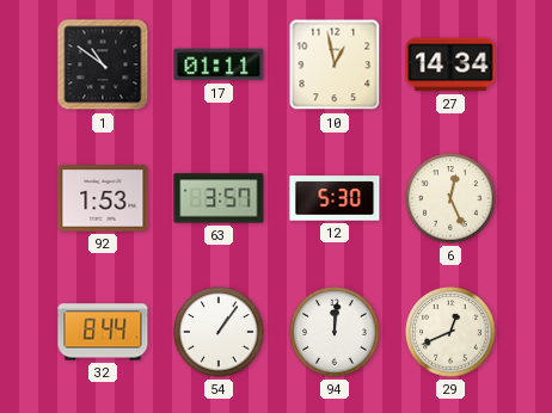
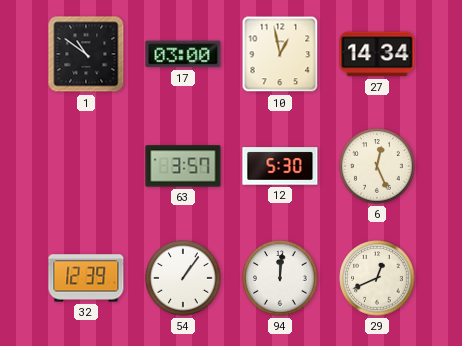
17: 01:11 -> 03:00 (183, 54)
92: 1:53 -> none (103, 198)
32: 8:44 -> 12:39 (86, 278)
